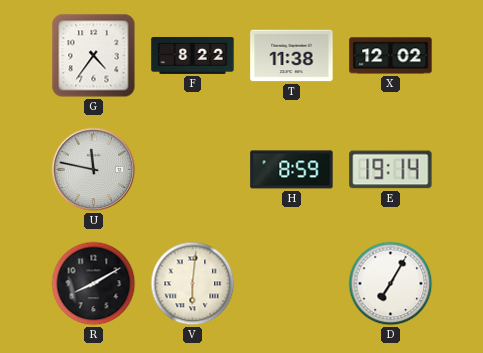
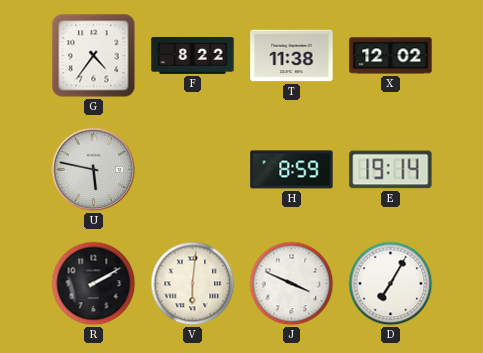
U: 11:47 -> 5:47 (94, 170)
R: 8:10 -> 2:10 (94, 284)
J: none -> 3:49 (292, 284)
